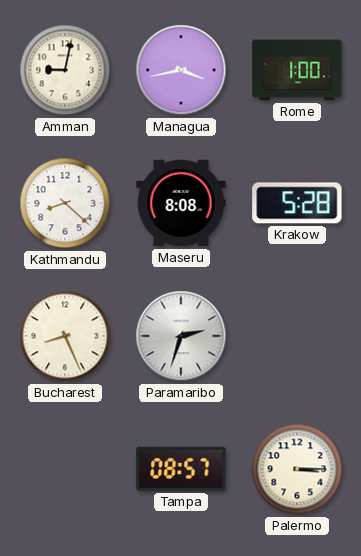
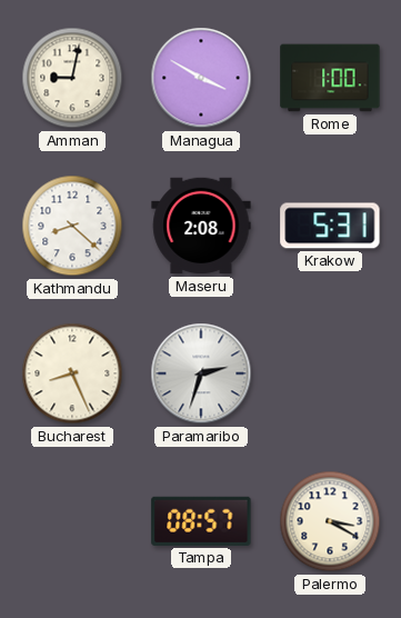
Managua: 3:43 -> 3:50 (201, 78)
Maseru: 8:08 -> 2:08 (201, 226)
Krakow: 5:28 -> 5:31 (330, 226)
Palermo: 3:15 -> 3:20 (330, 521)
